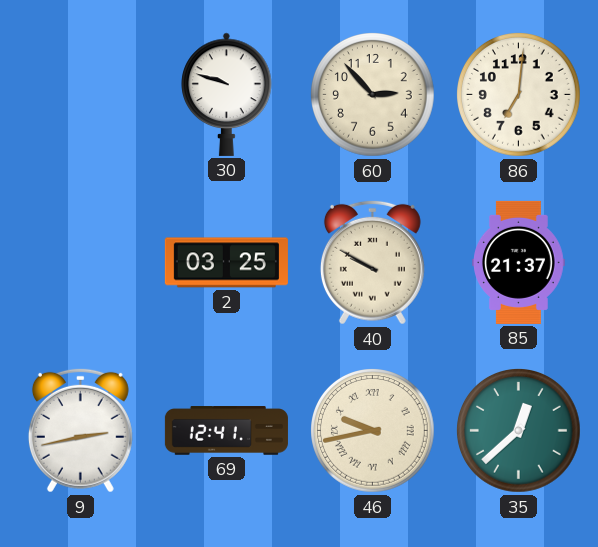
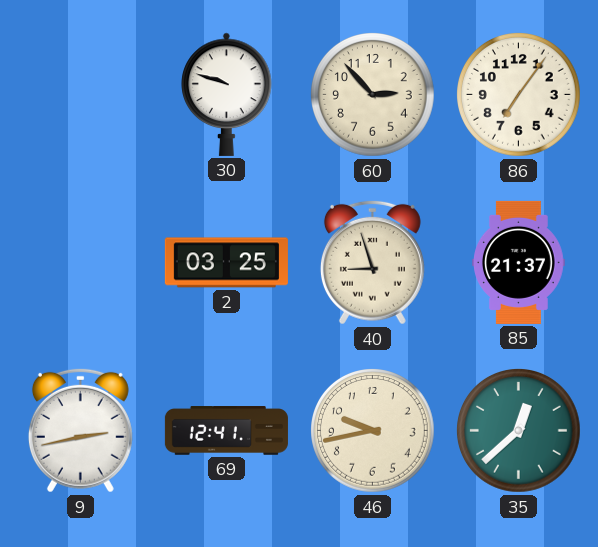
86: 7:01 -> 7:06 (519, 95)
40: 9:50 -> 8:57 (372, 262)
46 numerals: Roman -> Arabic (373, 431)
